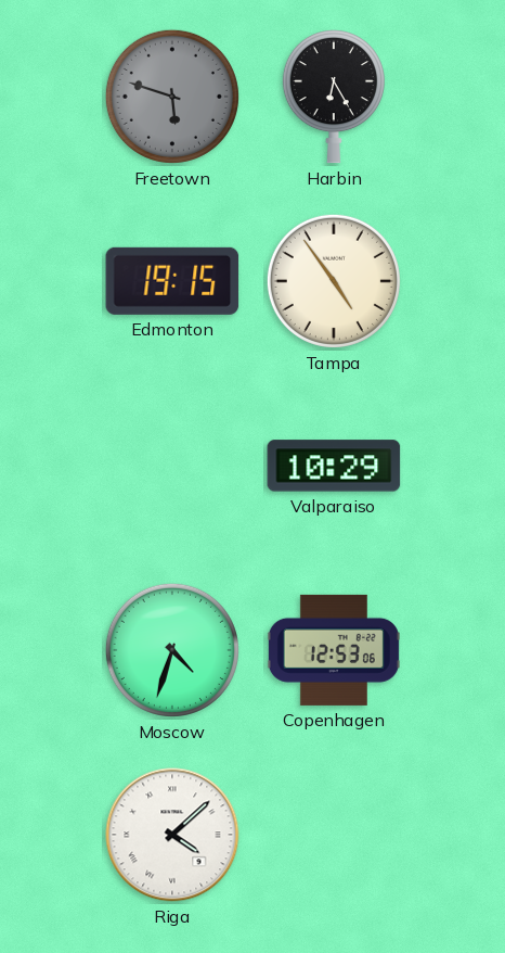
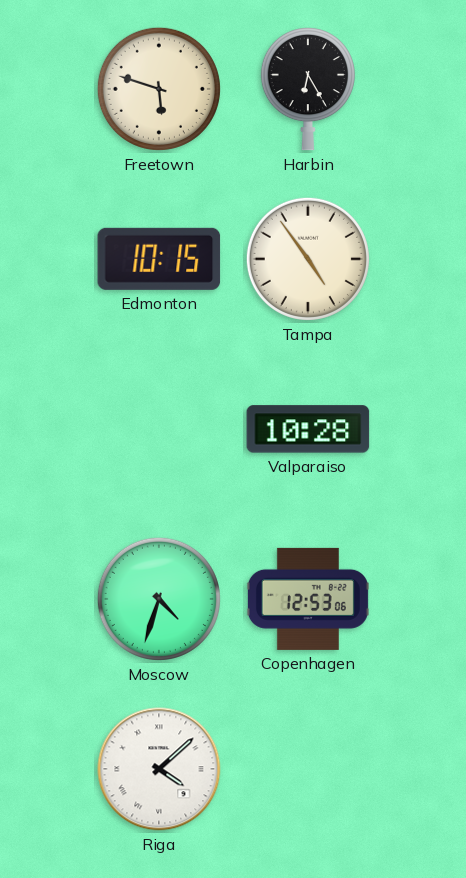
Freetown dial: grey -> cream (159, 89)
Edmonton: 19:15 -> 10:15 (159, 259)
Valparaiso: 10:29 -> 10:28 (308, 429)
